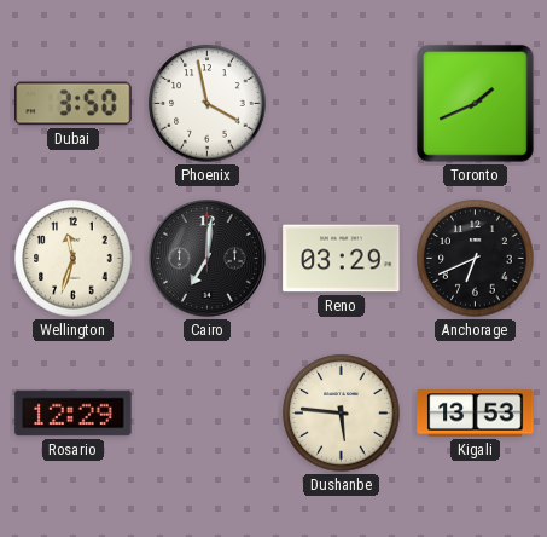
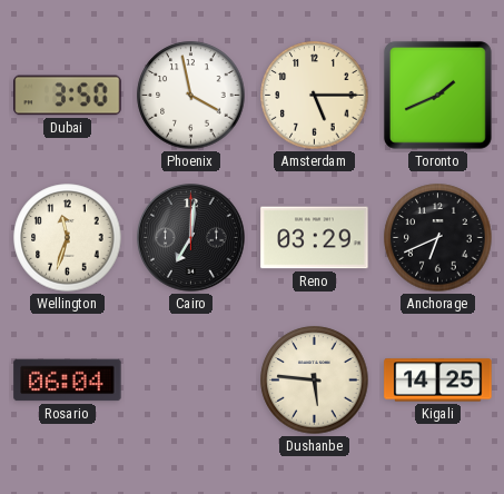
Amsterdam: none -> 5:15 (315, 96)
Rosario: 12:29 -> 06:04 (68, 381)
Kigali: 13:53 -> 14:25 (438, 381)
